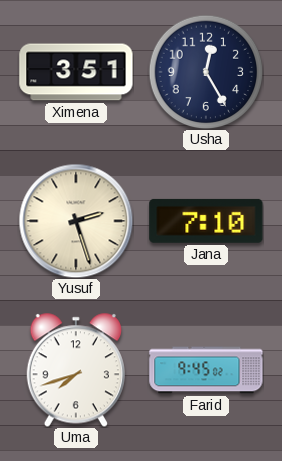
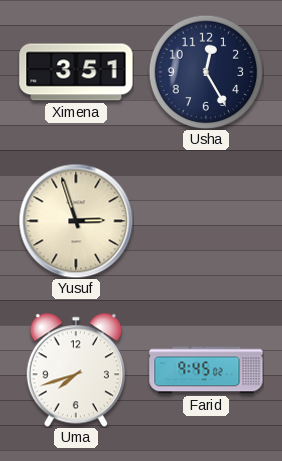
Yusuf: 2:27 -> 2:57 (76, 221)
Jana: 7:10 -> none (206, 221)
